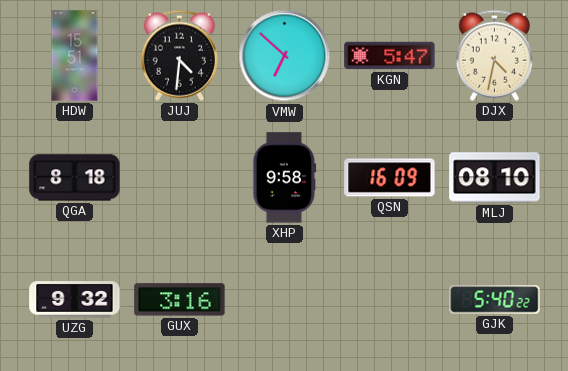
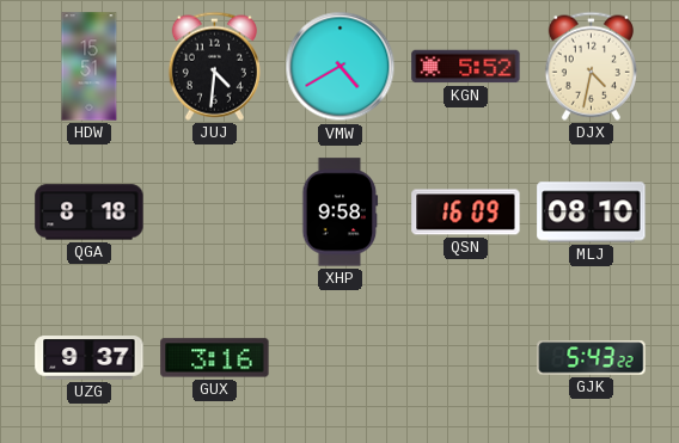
VMW: 6:52 -> 4:40 (341, 67)
KGN: 5:47 -> 5:52 (466, 67)
UZG: 9:32 -> 9:37 (90, 358)
GJK: 5:40 -> 5:43 (592, 358)
